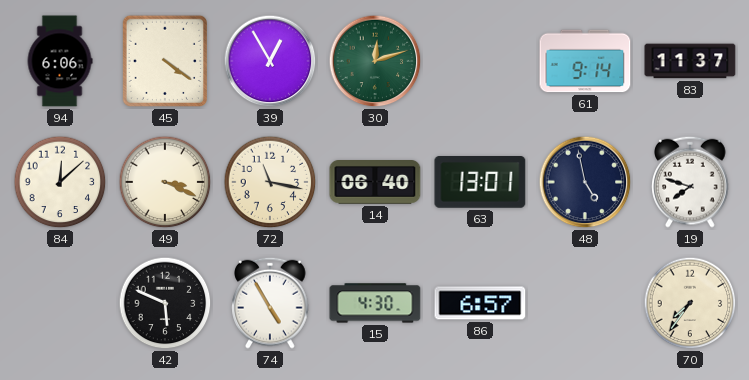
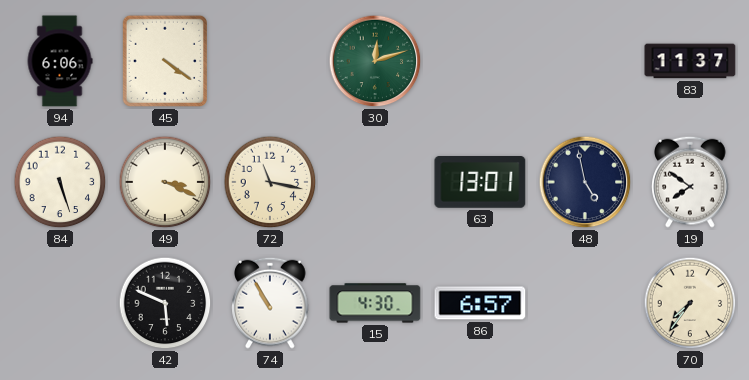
39: 12:55 -> none (270, 61)
61: 9:14 -> none (585, 61)
84: 12:08 -> 5:27 (60, 182)
14: 06:40 -> none (375, 183)
19: 7:48 -> 7:51 (690, 182)
74: 4:55 -> 10:55 (270, 303)
